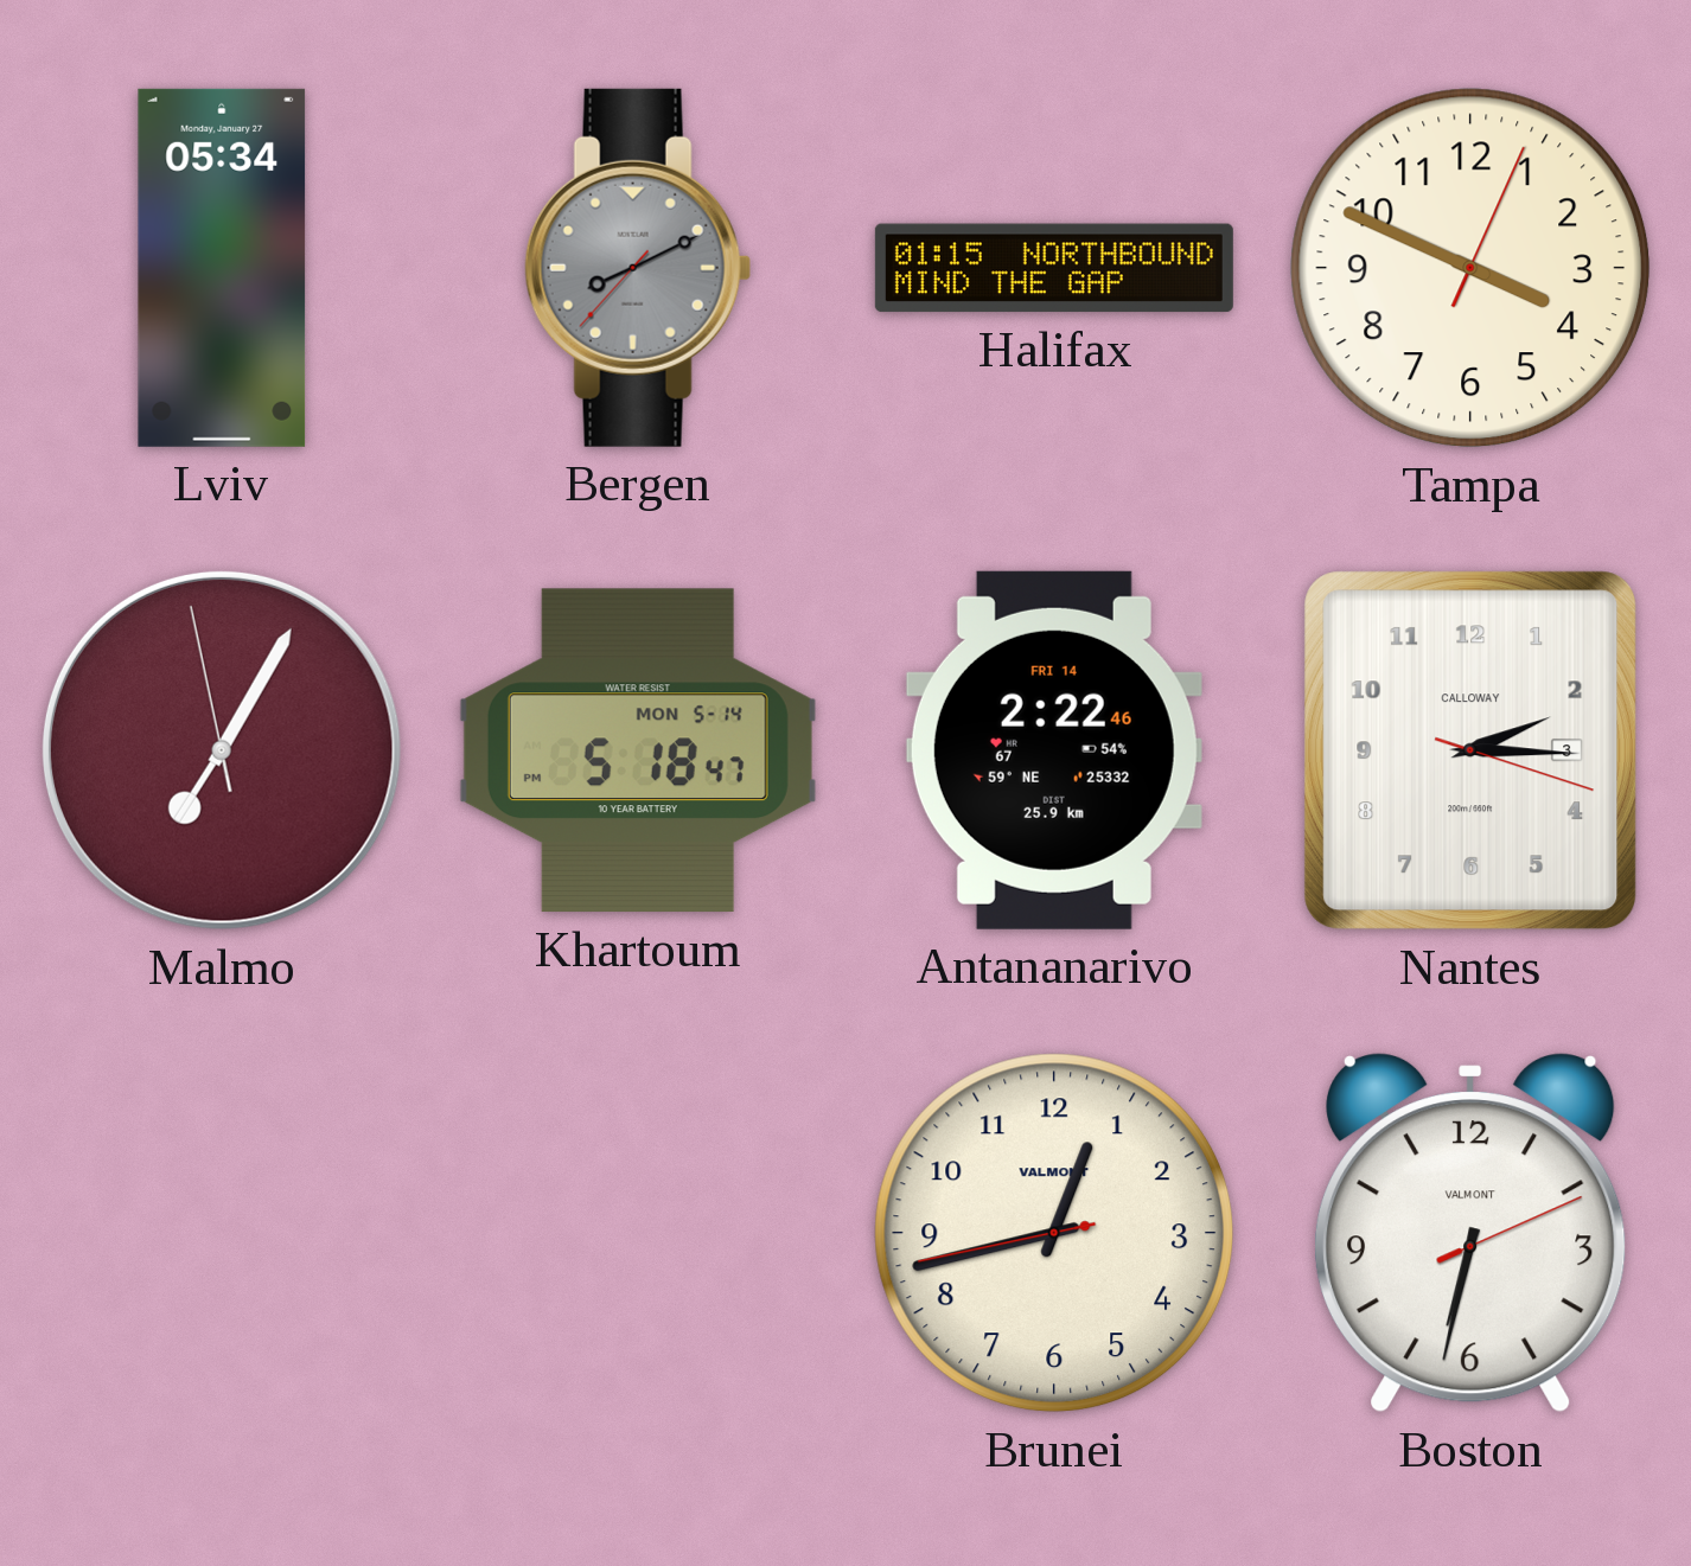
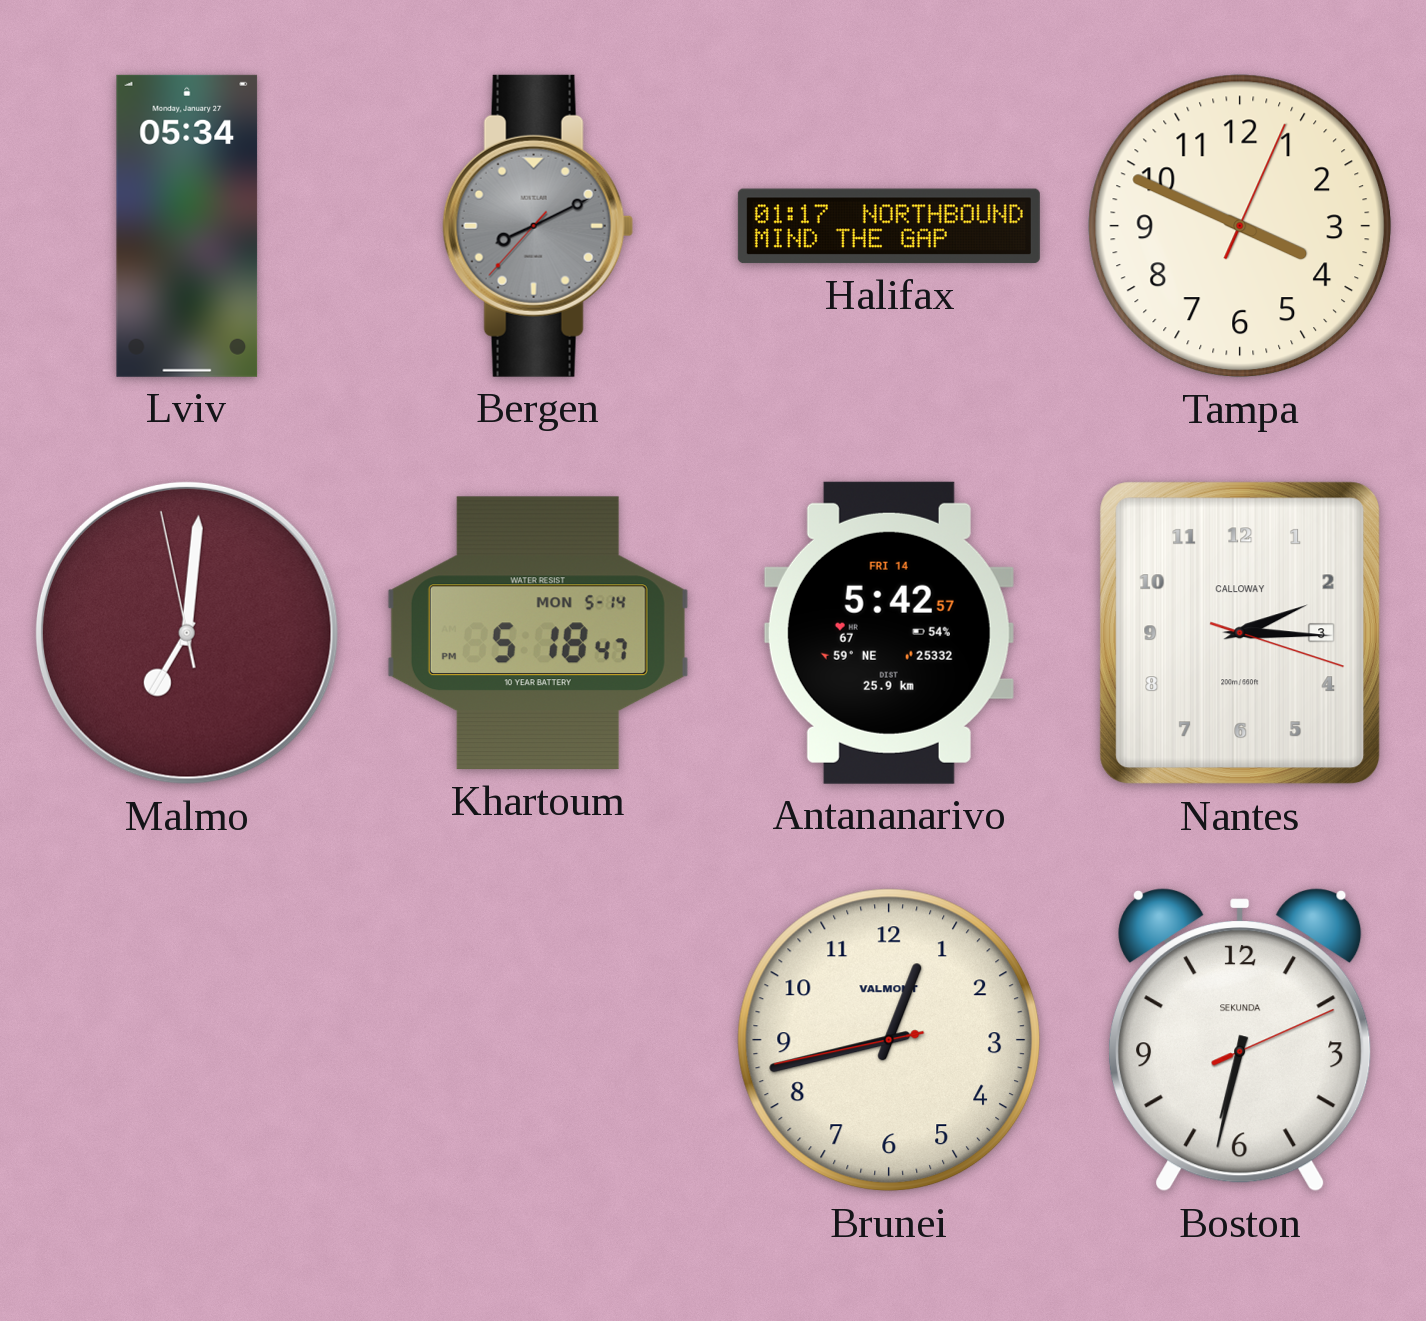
Halifax: 01:15 -> 01:17 (889, 226)
Malmo: 7:04 -> 7:00 (187, 633)
Antananarivo: 2:22 -> 5:42 (889, 633)
Boston brand: VALMONT -> SEKUNDA (1241, 1040)
